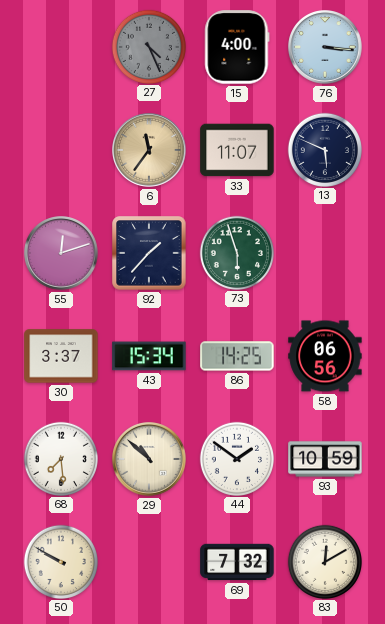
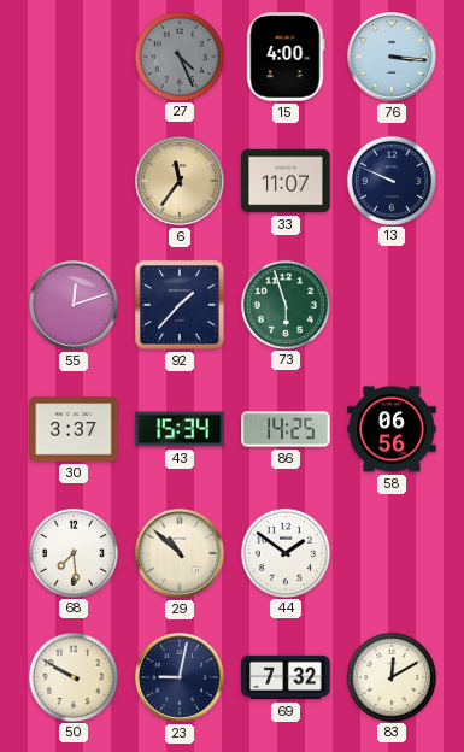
13: 5:49 -> 9:49 (390, 180)
93: 10:59 -> none (325, 459)
23: none -> 9:02 (180, 677)
